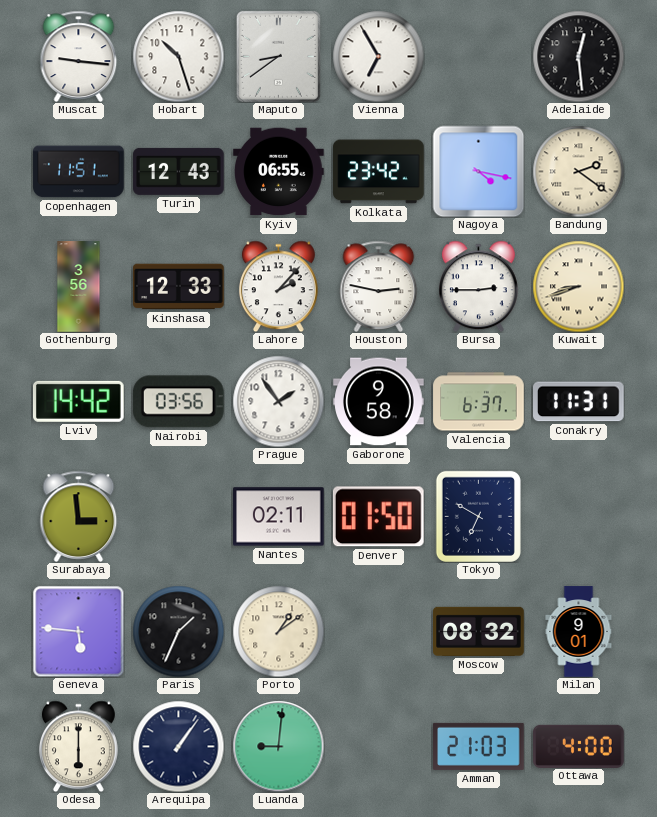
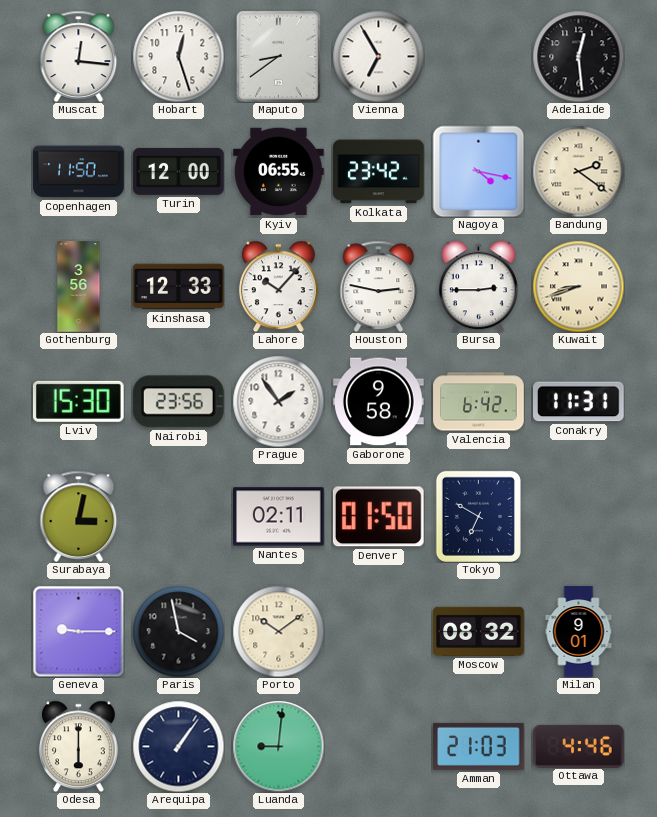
Muscat: 9:16 -> 12:16 (79, 56)
Hobart: 10:27 -> 12:27 (178, 56)
Copenhagen: 11:51 -> 11:50 (79, 172)
Turin: 12:43 -> 12:00 (179, 171)
Lahore: 2:07 -> 10:07 (278, 286)
Lviv: 14:42 -> 15:30 (78, 401)
Nairobi: 03:56 -> 23:56 (178, 402)
Valencia: 6:37 -> 6:42 (479, 402)
Surabaya: 2:59 -> 3:02 (79, 516)
Geneva: 5:46 -> 9:15 (78, 631)
Paris: 1:34 -> 3:58 (178, 631)
Porto: 1:09 -> 10:09 (278, 631)
Ottawa: 4:00 -> 4:46 (579, 746)
